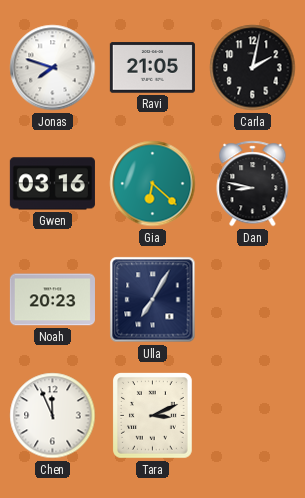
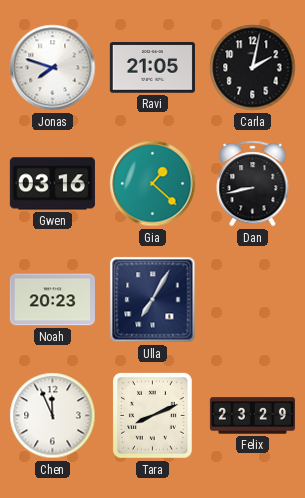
Gia: 6:22 -> 1:22 (153, 184)
Dan: 8:47 -> 8:43 (253, 184)
Tara: 3:11 -> 8:11 (153, 416)
Felix: none -> 23:29 (252, 416)
